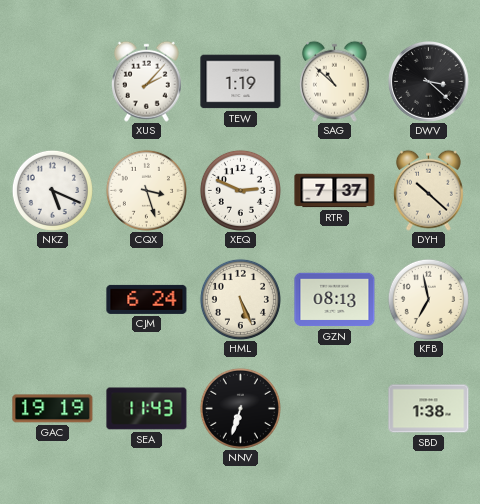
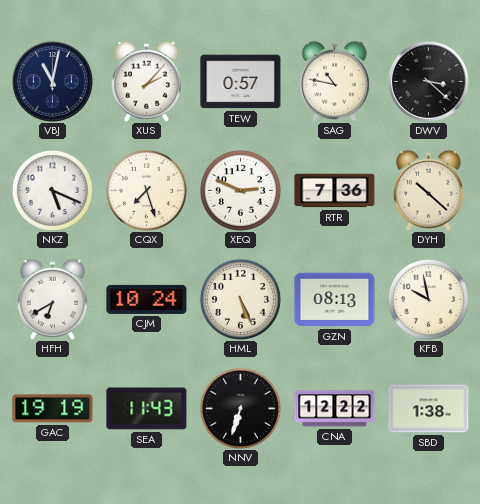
VBJ: none -> 11:02 (53, 82)
TEW: 1:19 -> 0:57 (241, 82)
SAG: 10:52 -> 10:47 (334, 81)
CQX: 3:27 -> 7:27 (146, 190)
RTR: 7:37 -> 7:36 (335, 191)
HFH: none -> 6:40 (52, 299)
CJM: 6:24 -> 10:24 (147, 299)
KFB: 6:58 -> 9:58 (428, 299)
CNA: none -> 12:22 (335, 409)
